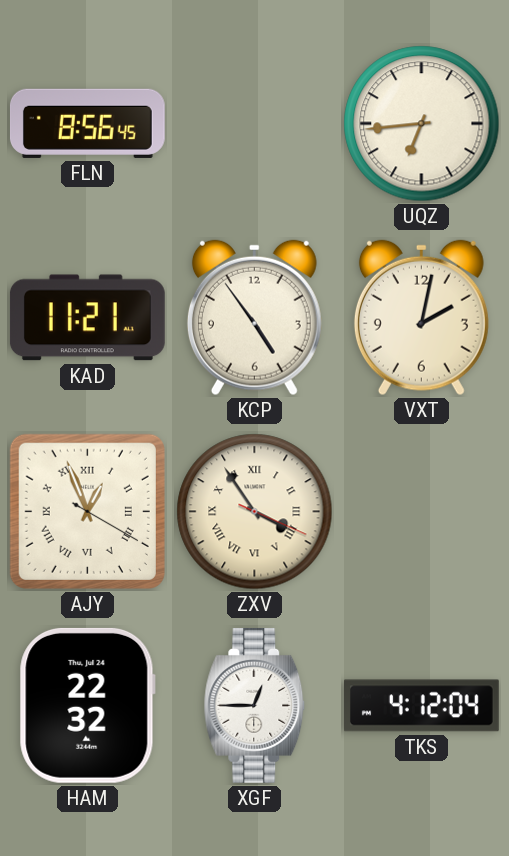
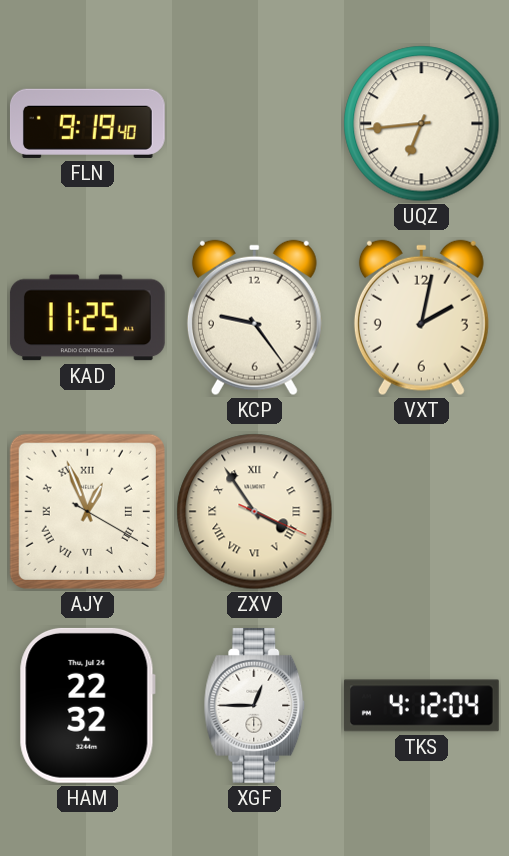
FLN: 8:56 -> 9:19 (87, 123)
KAD: 11:21 -> 11:25 (87, 318)
KCP: 4:54 -> 9:24 (254, 318)
